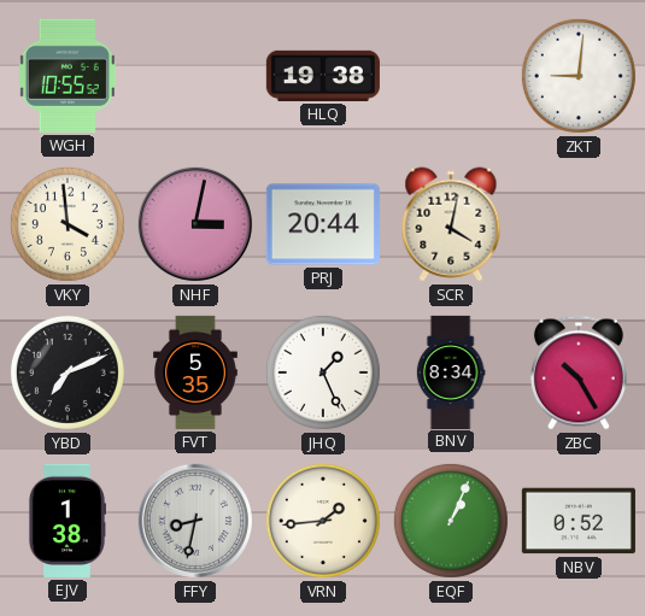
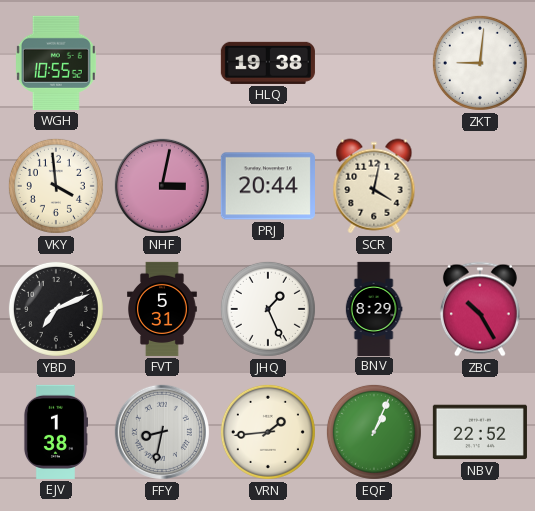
FVT: 5:35 -> 5:31 (163, 309)
BNV: 8:34 -> 8:29 (374, 308)
NBV: 0:52 -> 22:52 (480, 432)
